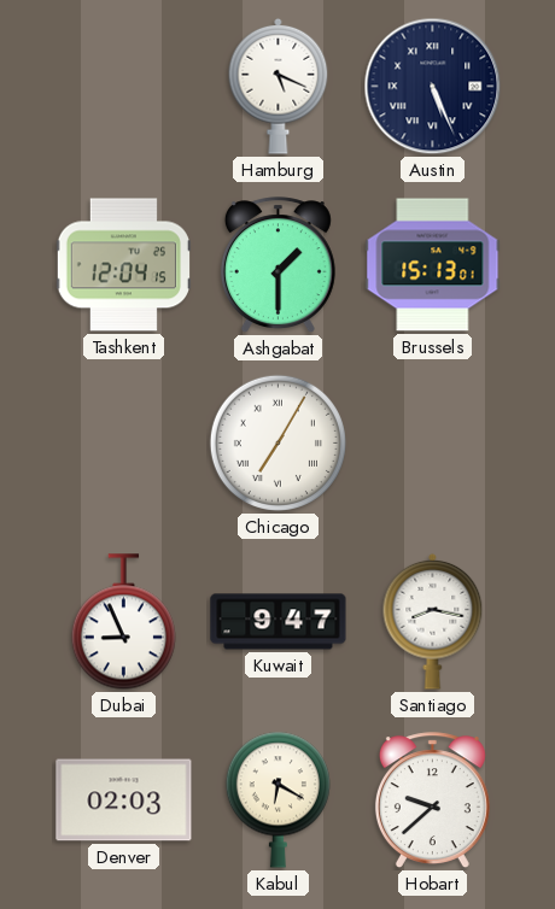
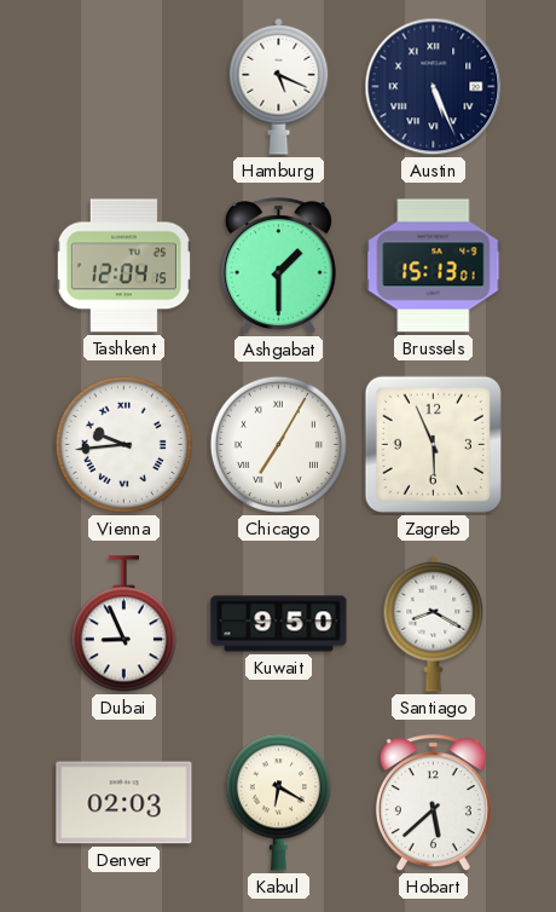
Vienna: none -> 9:44 (123, 444)
Zagreb: none -> 5:56 (433, 444)
Kuwait: 9:47 -> 9:50 (279, 624)
Santiago: 8:17 -> 8:20 (434, 623)
Hobart: 9:38 -> 5:38 (433, 803)
